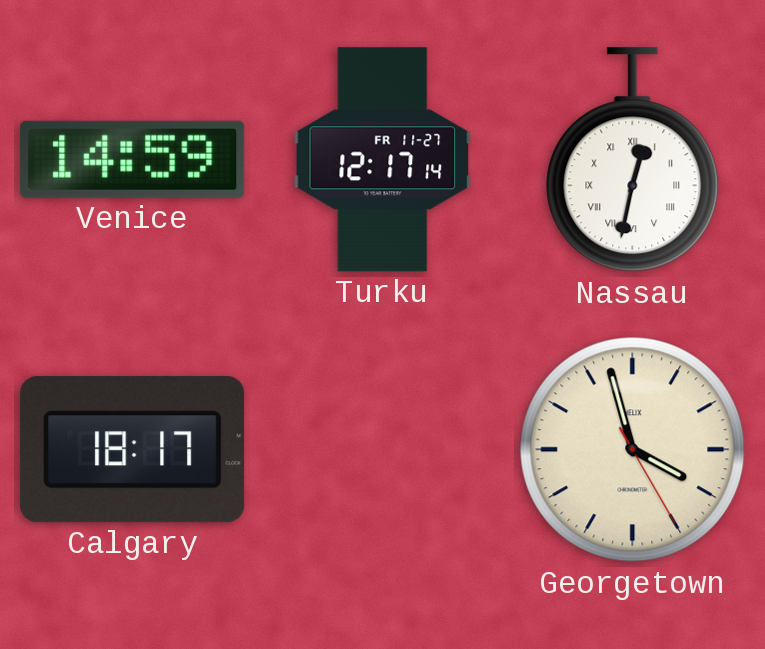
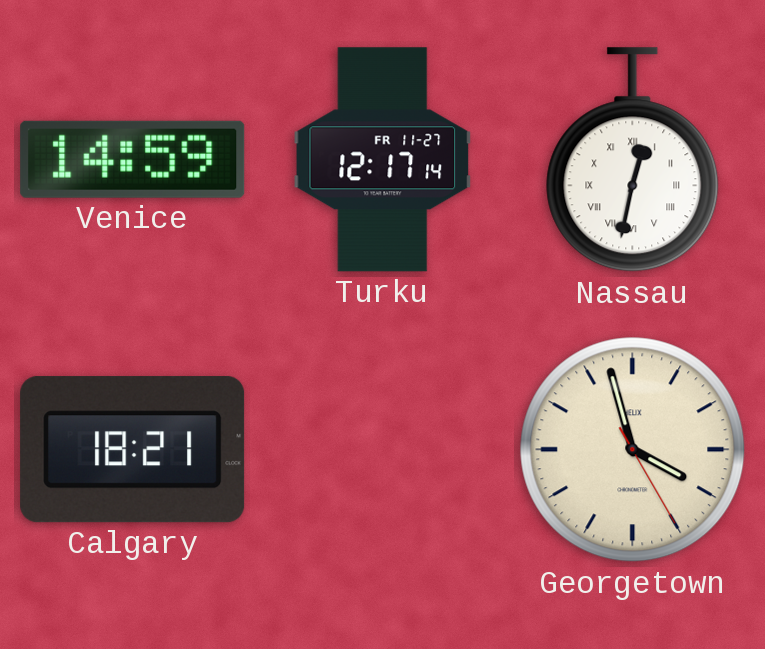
Calgary: 18:17 -> 18:21 (133, 450)
